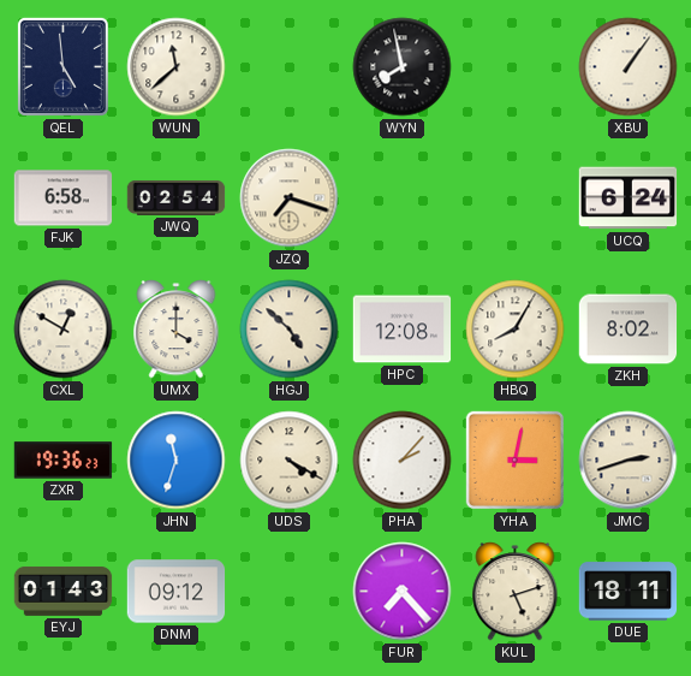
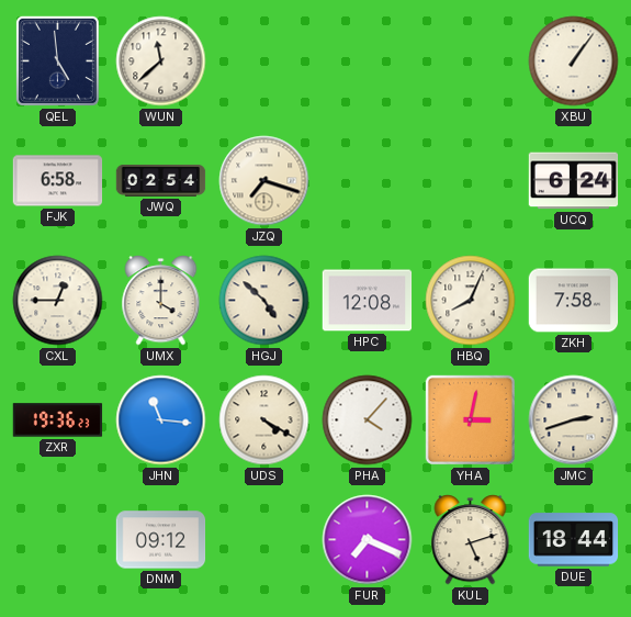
WYN: 7:58 -> none (403, 67)
CXL: 12:50 -> 12:45 (58, 301)
HBQ: 8:05 -> 8:04 (471, 301)
ZKH: 8:02 -> 7:58 (574, 301)
JHN: 11:33 -> 11:16 (161, 420)
PHA: 2:07 -> 4:07 (368, 420)
EYJ: 01:43 -> none (64, 591)
FUR: 7:23 -> 7:19 (368, 540)
DUE: 18:11 -> 18:44 (574, 540)
